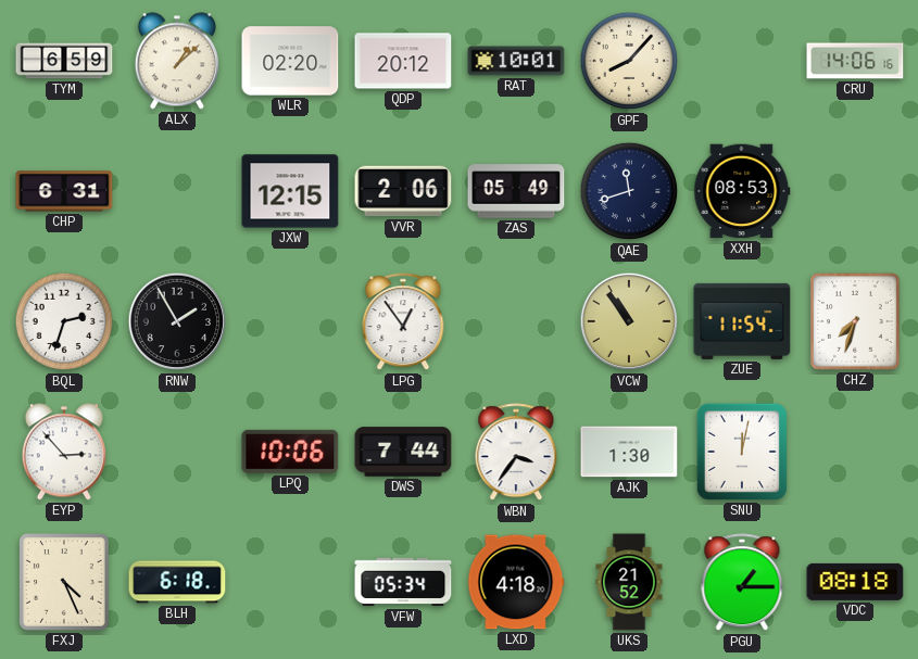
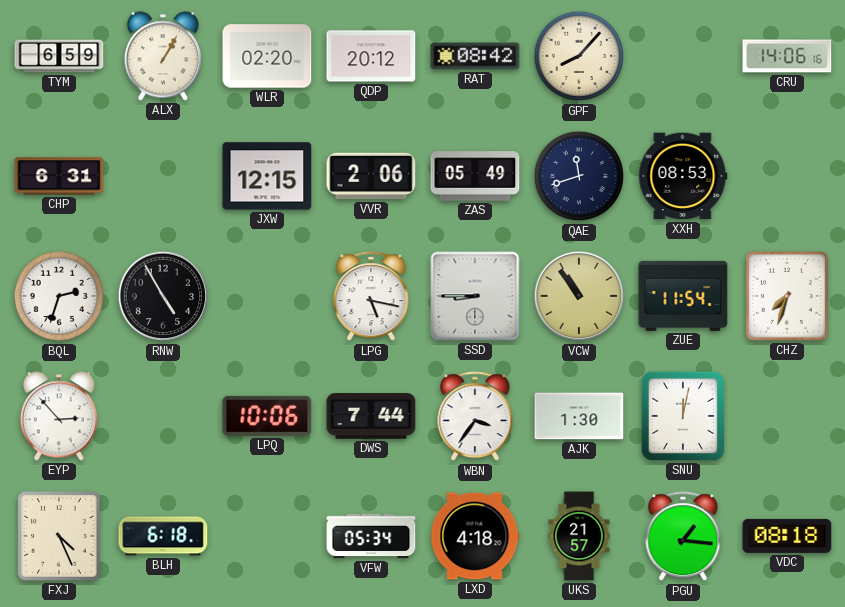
ALX: 1:08 -> 1:05 (163, 56)
RAT: 10:01 -> 08:42 (475, 56)
RNW: 1:55 -> 4:55 (163, 296)
LPG: 12:54 -> 5:17 (371, 297)
SSD: none -> 8:45 (475, 296)
UKS: 21:52 -> 21:57 (579, 536)
PGU: 1:15 -> 1:16 (683, 537)
